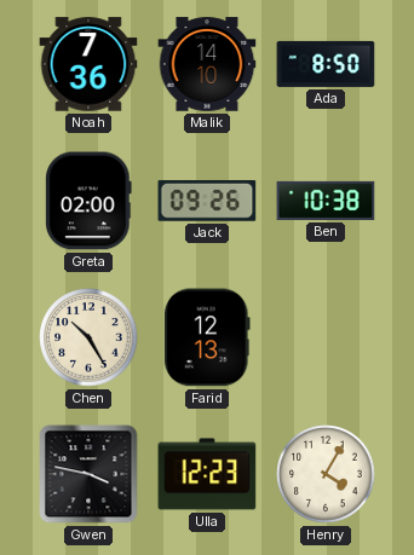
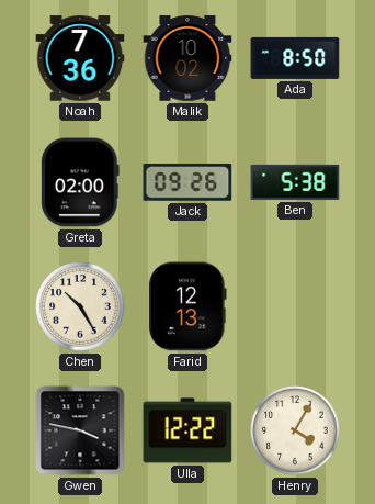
Malik: 14:10 -> 10:02 (187, 58)
Ben: 10:38 -> 5:38 (295, 182)
Ulla: 12:23 -> 12:22 (187, 430)
